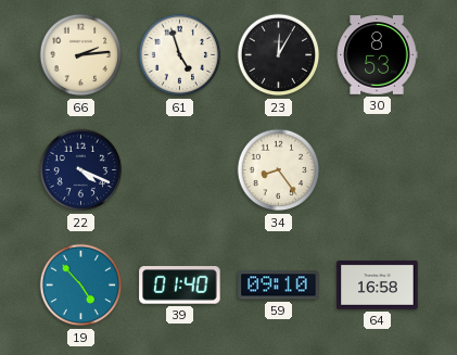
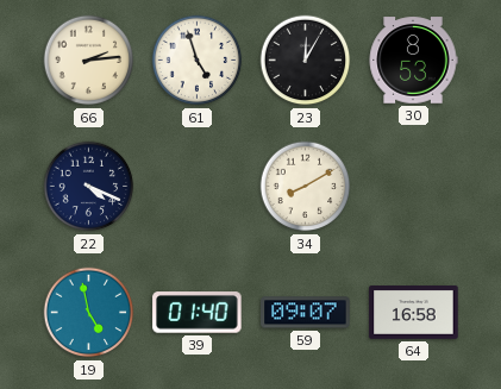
34: 8:24 -> 8:10 (306, 187)
19: 4:53 -> 4:58 (89, 313)
59: 09:10 -> 09:07 (306, 313)
